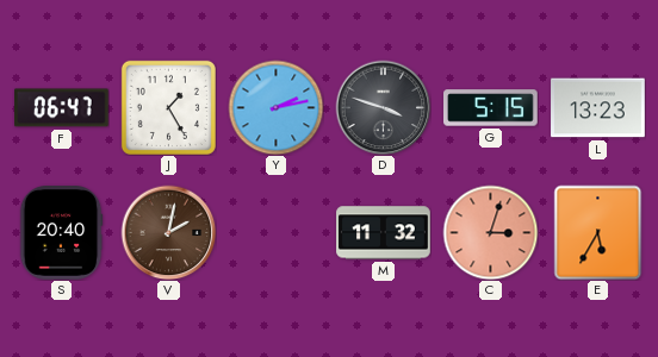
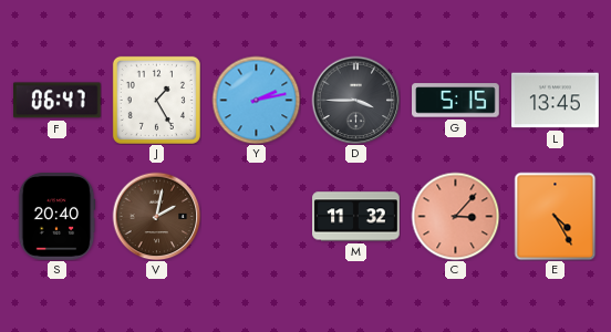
D: 3:48 -> 3:45 (355, 100)
L: 13:23 -> 13:45 (556, 101)
C: 3:03 -> 3:07 (455, 216)
E: 5:35 -> 4:25 (556, 216)
